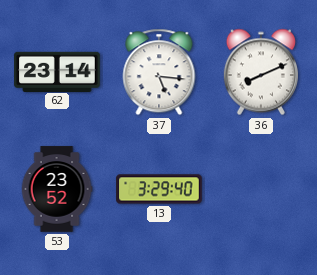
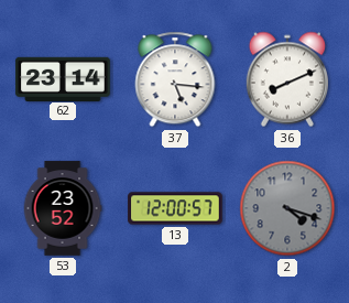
13: 3:29 -> 12:00 (175, 208)
2: none -> 4:18 (287, 208)
